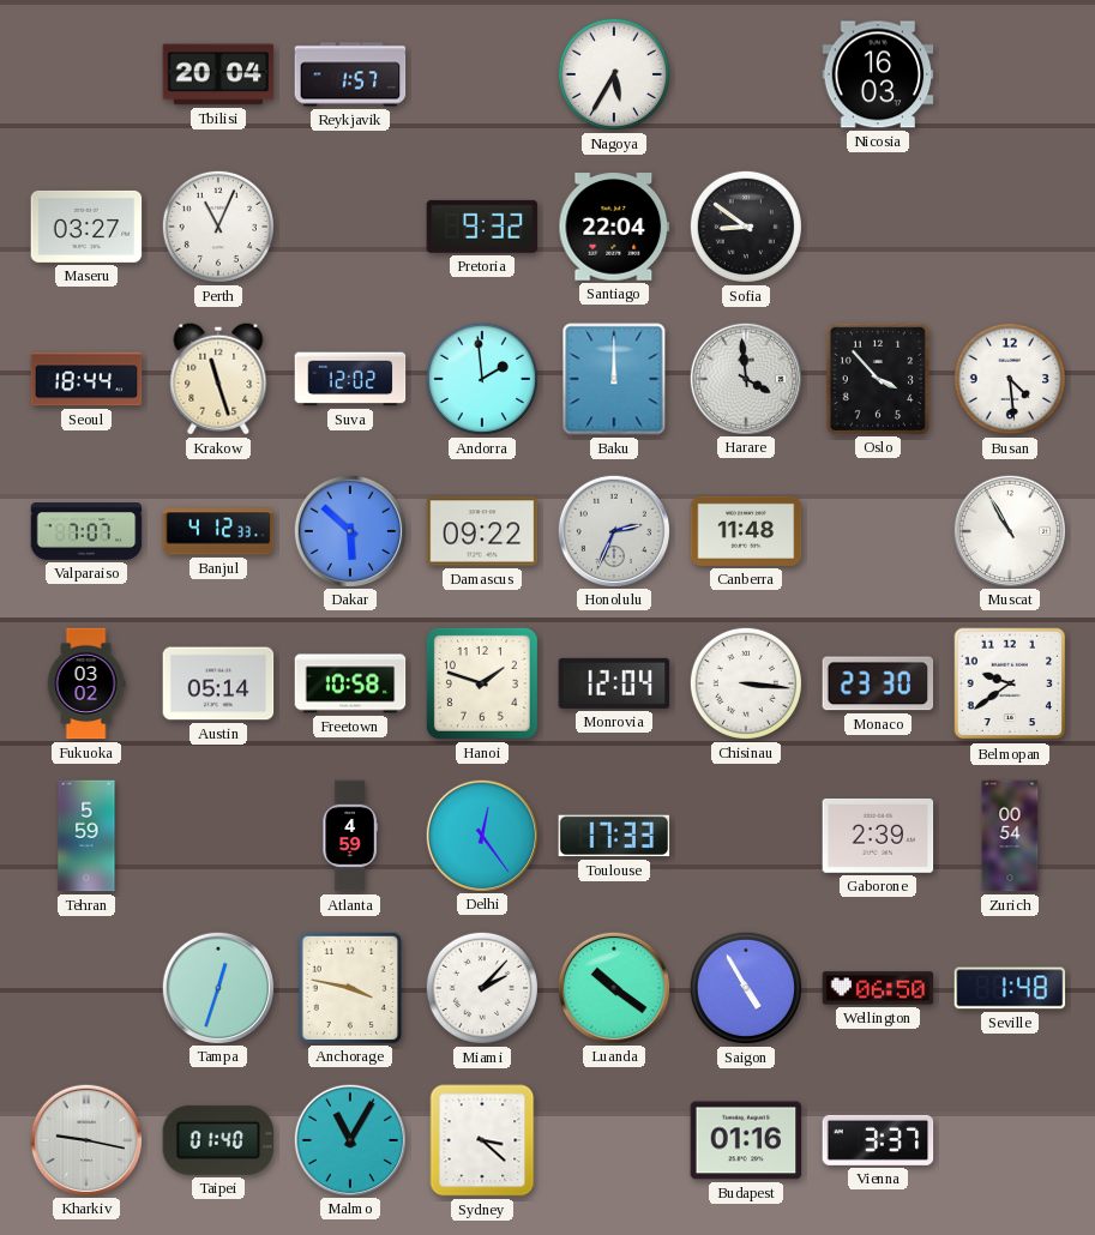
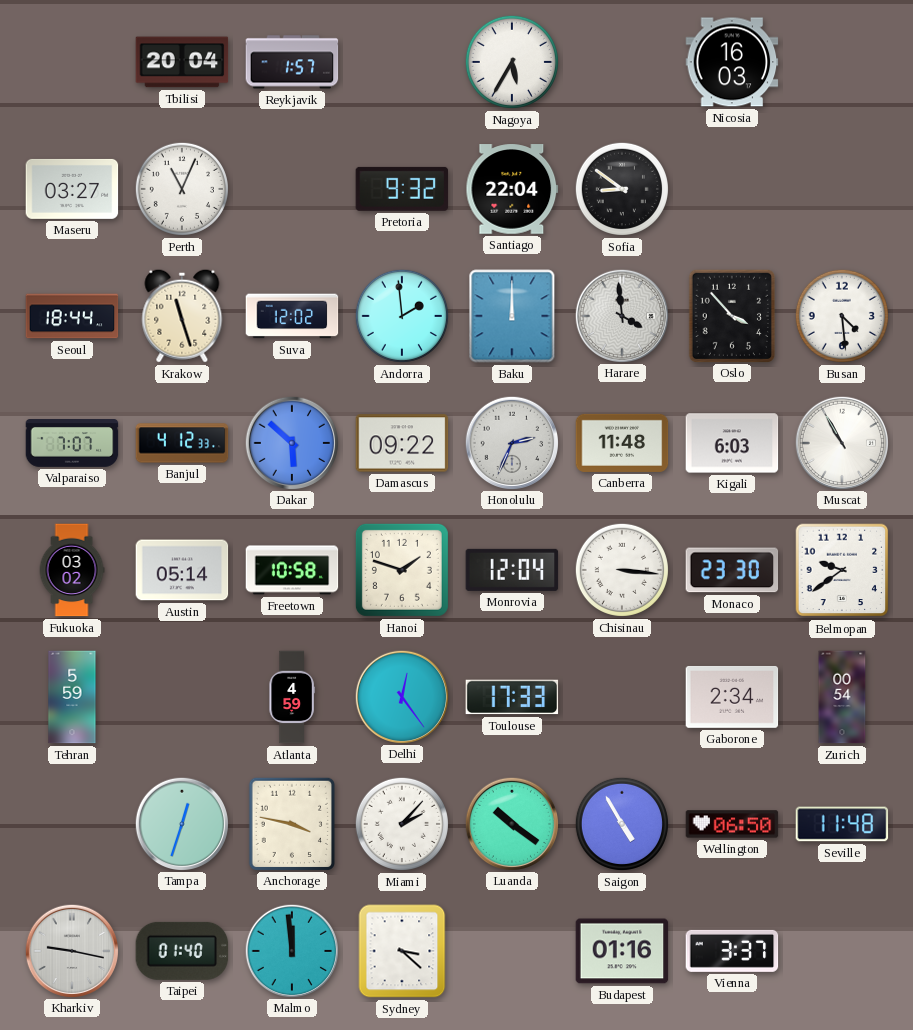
Kigali: none -> 6:03 (732, 443)
Gaborone: 2:39 -> 2:34 (732, 697)
Seville: 1:48 -> 11:48 (842, 824)
Malmo: 11:05 -> 11:59 (291, 950)
